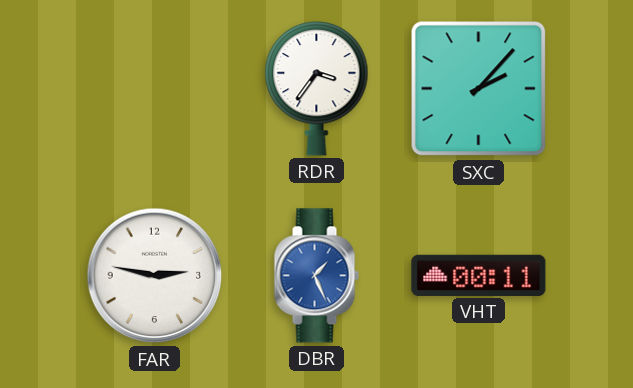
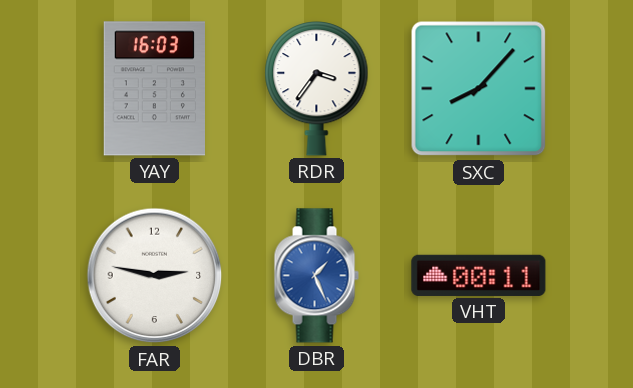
YAY: none -> 16:03 (154, 89)
SXC: 2:07 -> 8:07 (479, 89)
